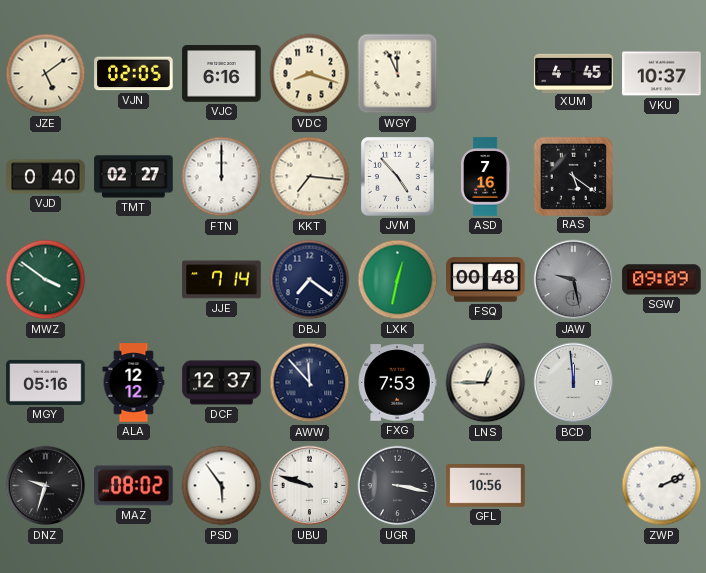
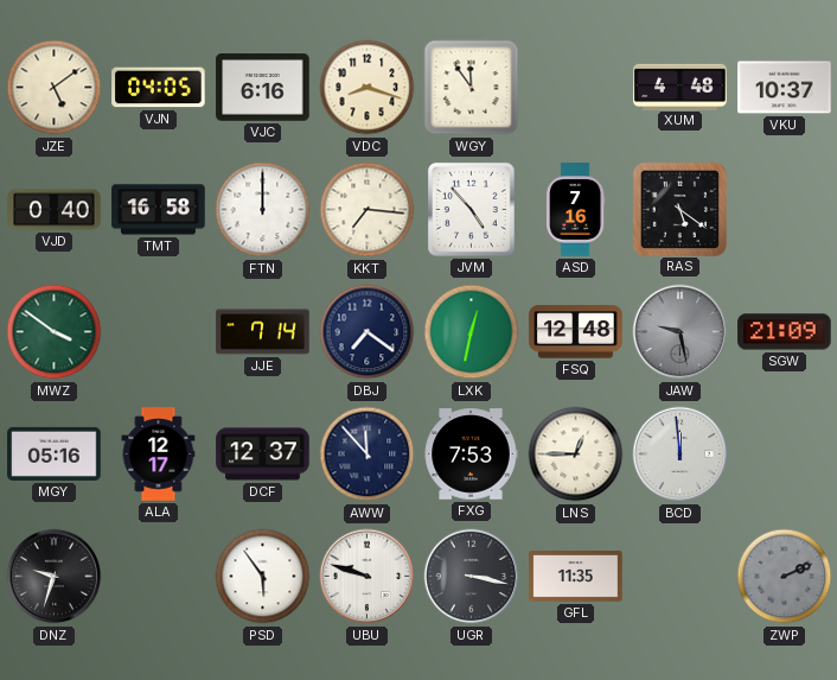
VJN: 02:05 -> 04:05 (159, 88)
WGY: 11:56 -> 11:54 (472, 88)
XUM: 4:45 -> 4:48 (681, 87)
TMT: 02:27 -> 16:58 (159, 210)
FSQ: 00:48 -> 12:48 (576, 332)
SGW: 09:09 -> 21:09 (785, 332)
ALA: 12:12 -> 12:17 (159, 455)
MAZ: 08:02 -> none (134, 486)
GFL: 10:56 -> 11:35 (576, 577)
ZWP dial: white -> grey (785, 577)
